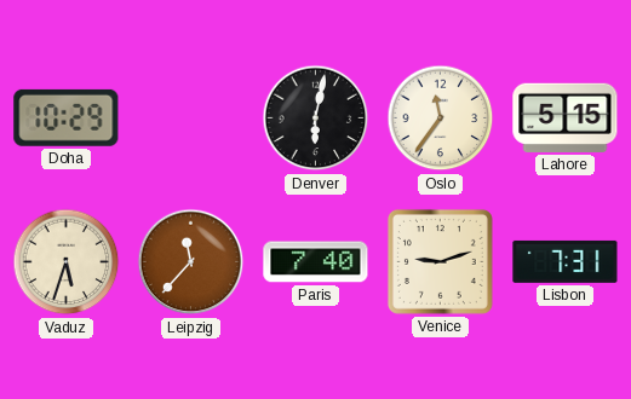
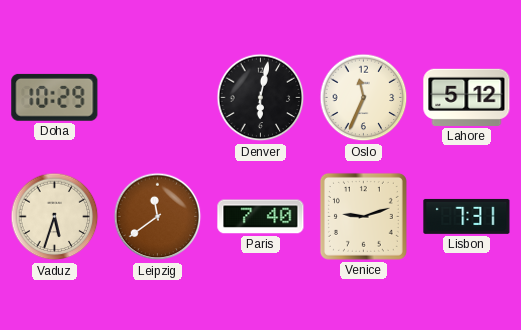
Oslo: 11:36 -> 11:34 (364, 98)
Lahore: 5:15 -> 5:12 (467, 97)
Leipzig: 11:37 -> 11:39 (158, 217)
